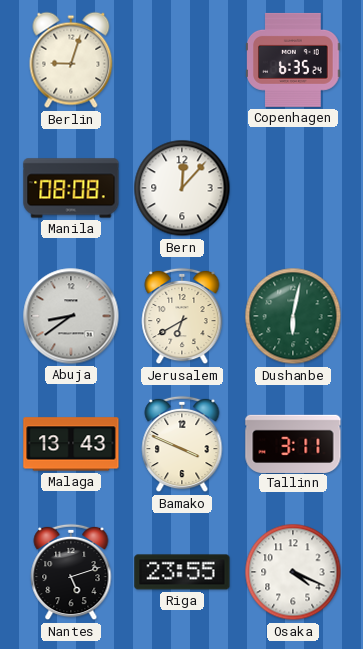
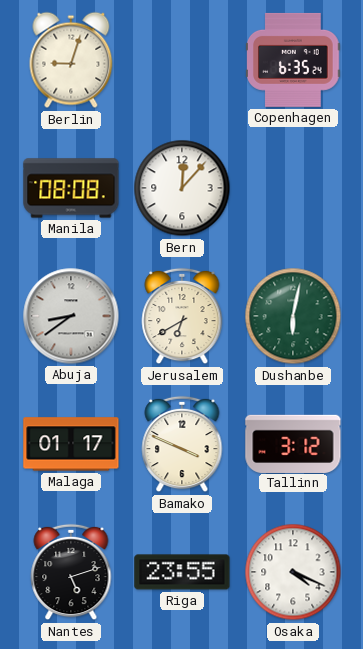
Malaga: 13:43 -> 01:17 (71, 444)
Tallinn: 3:11 -> 3:12 (293, 443)
